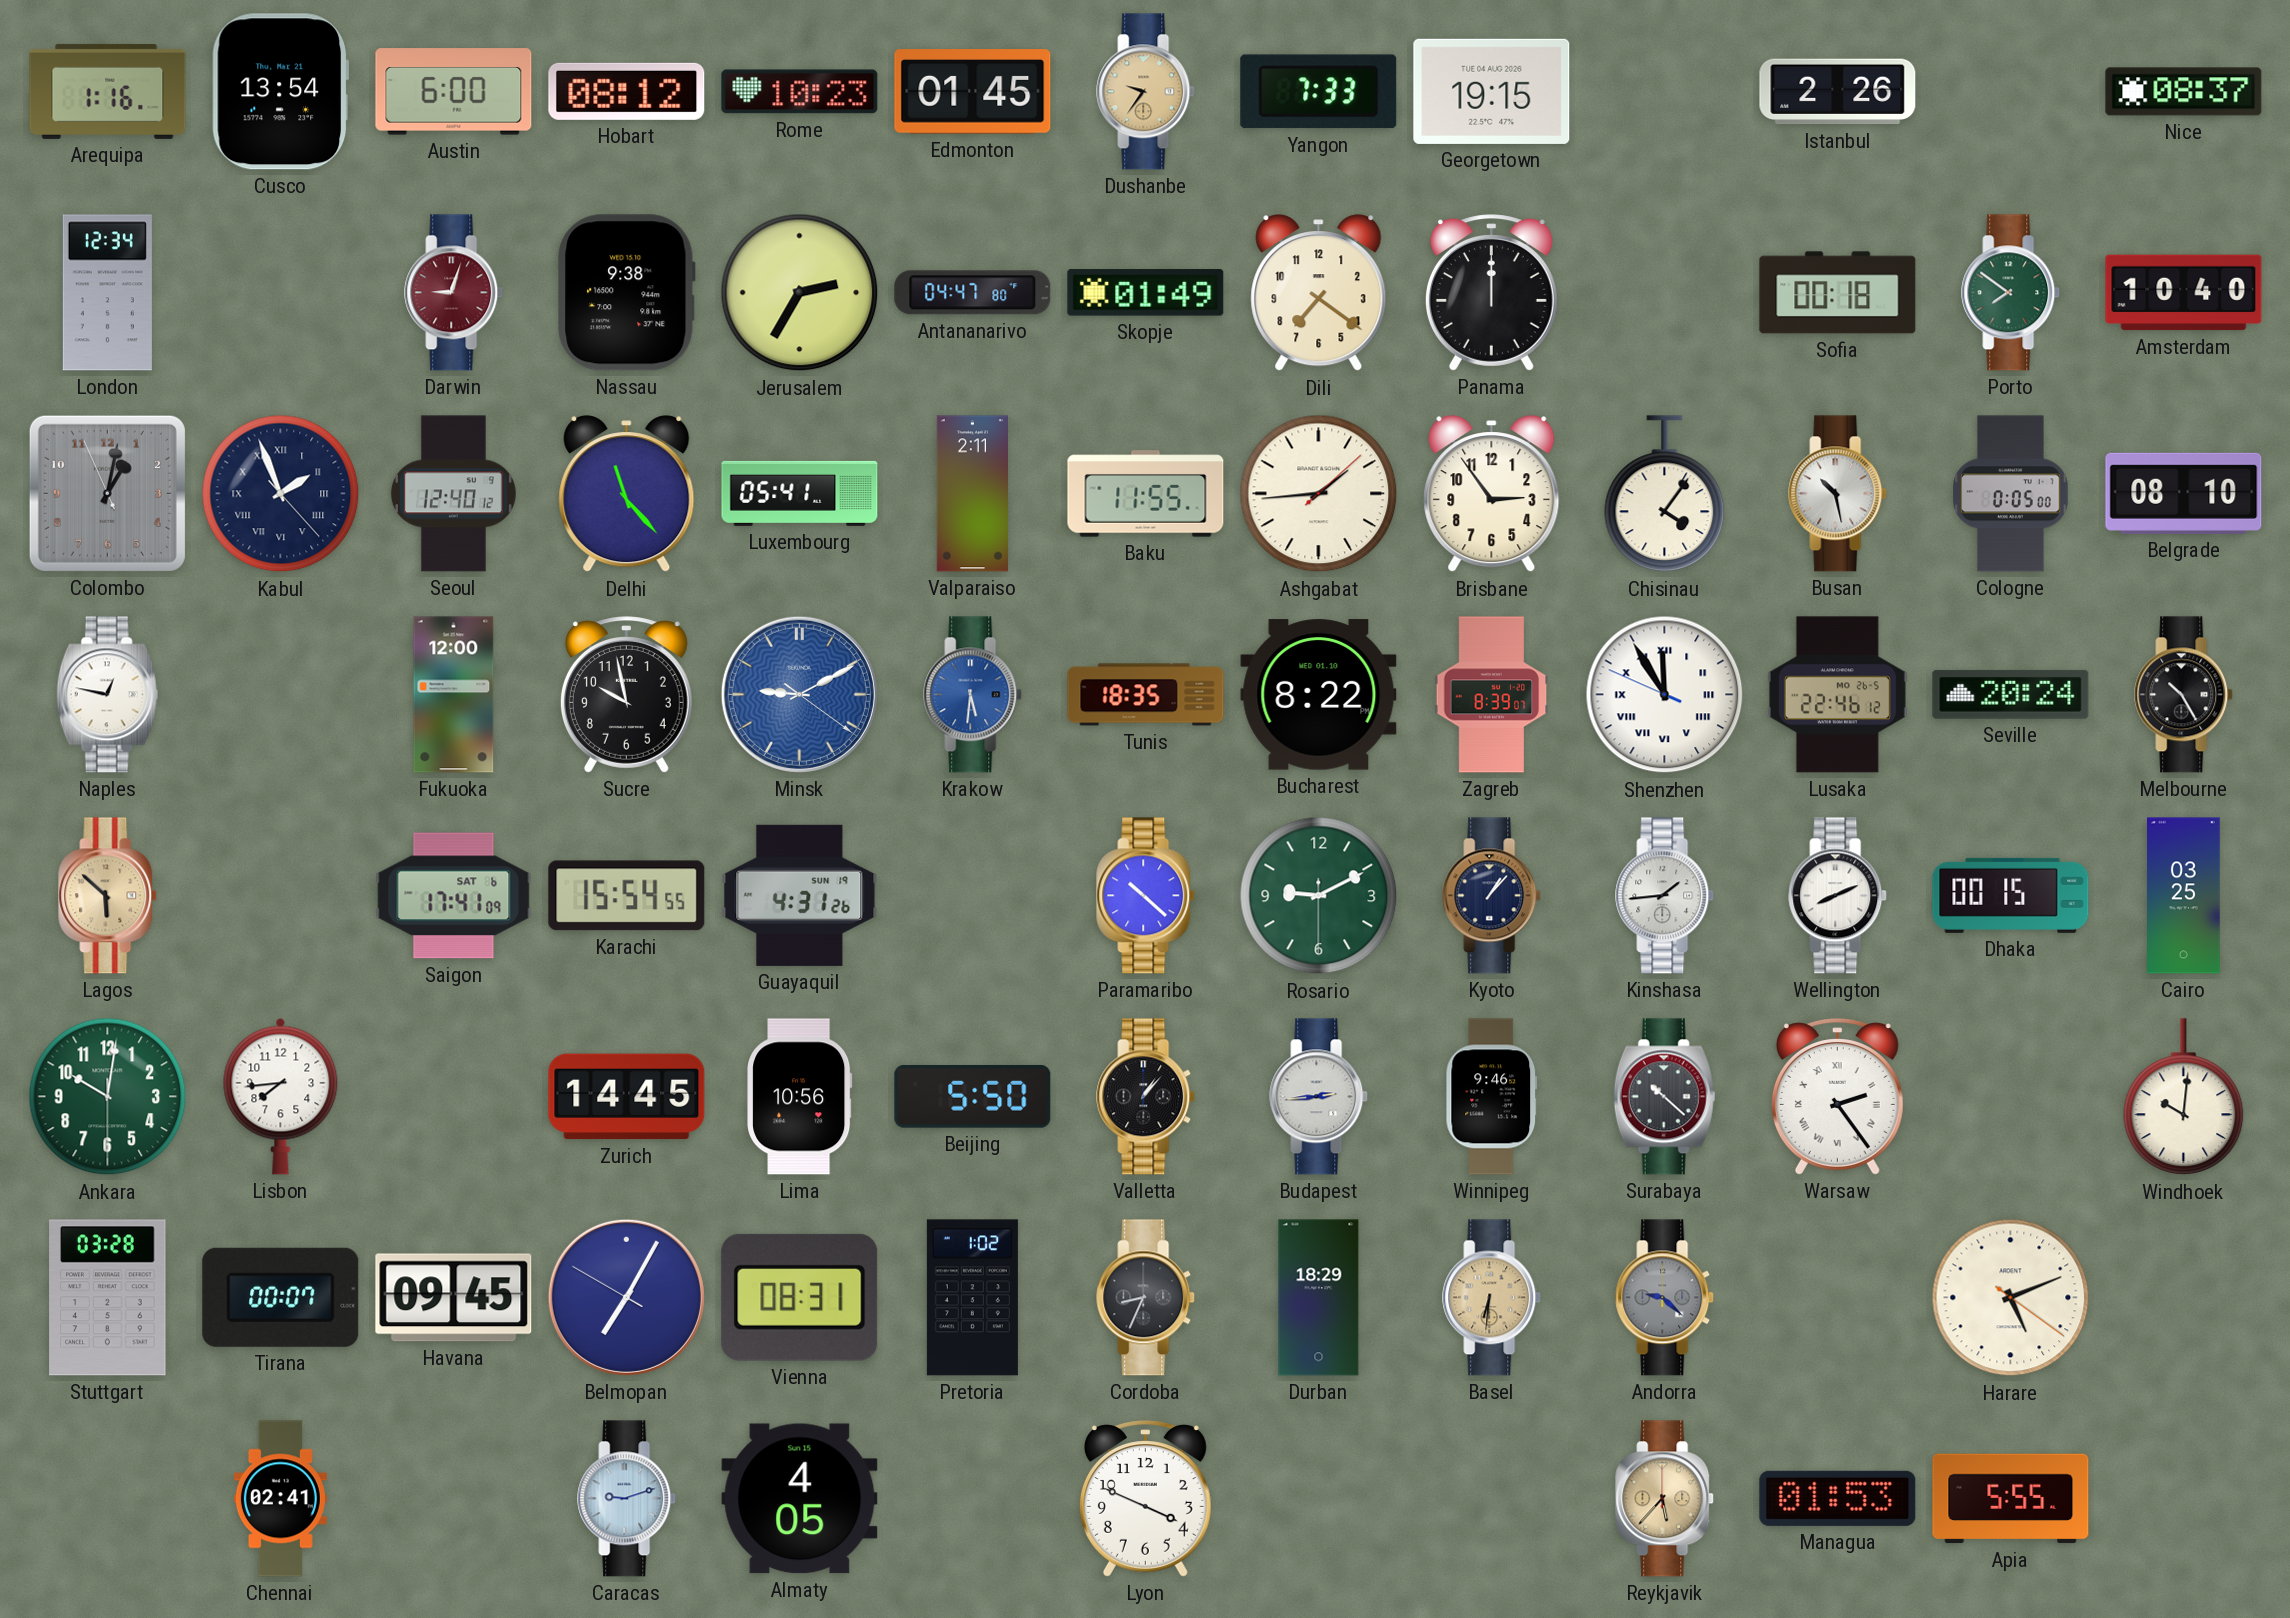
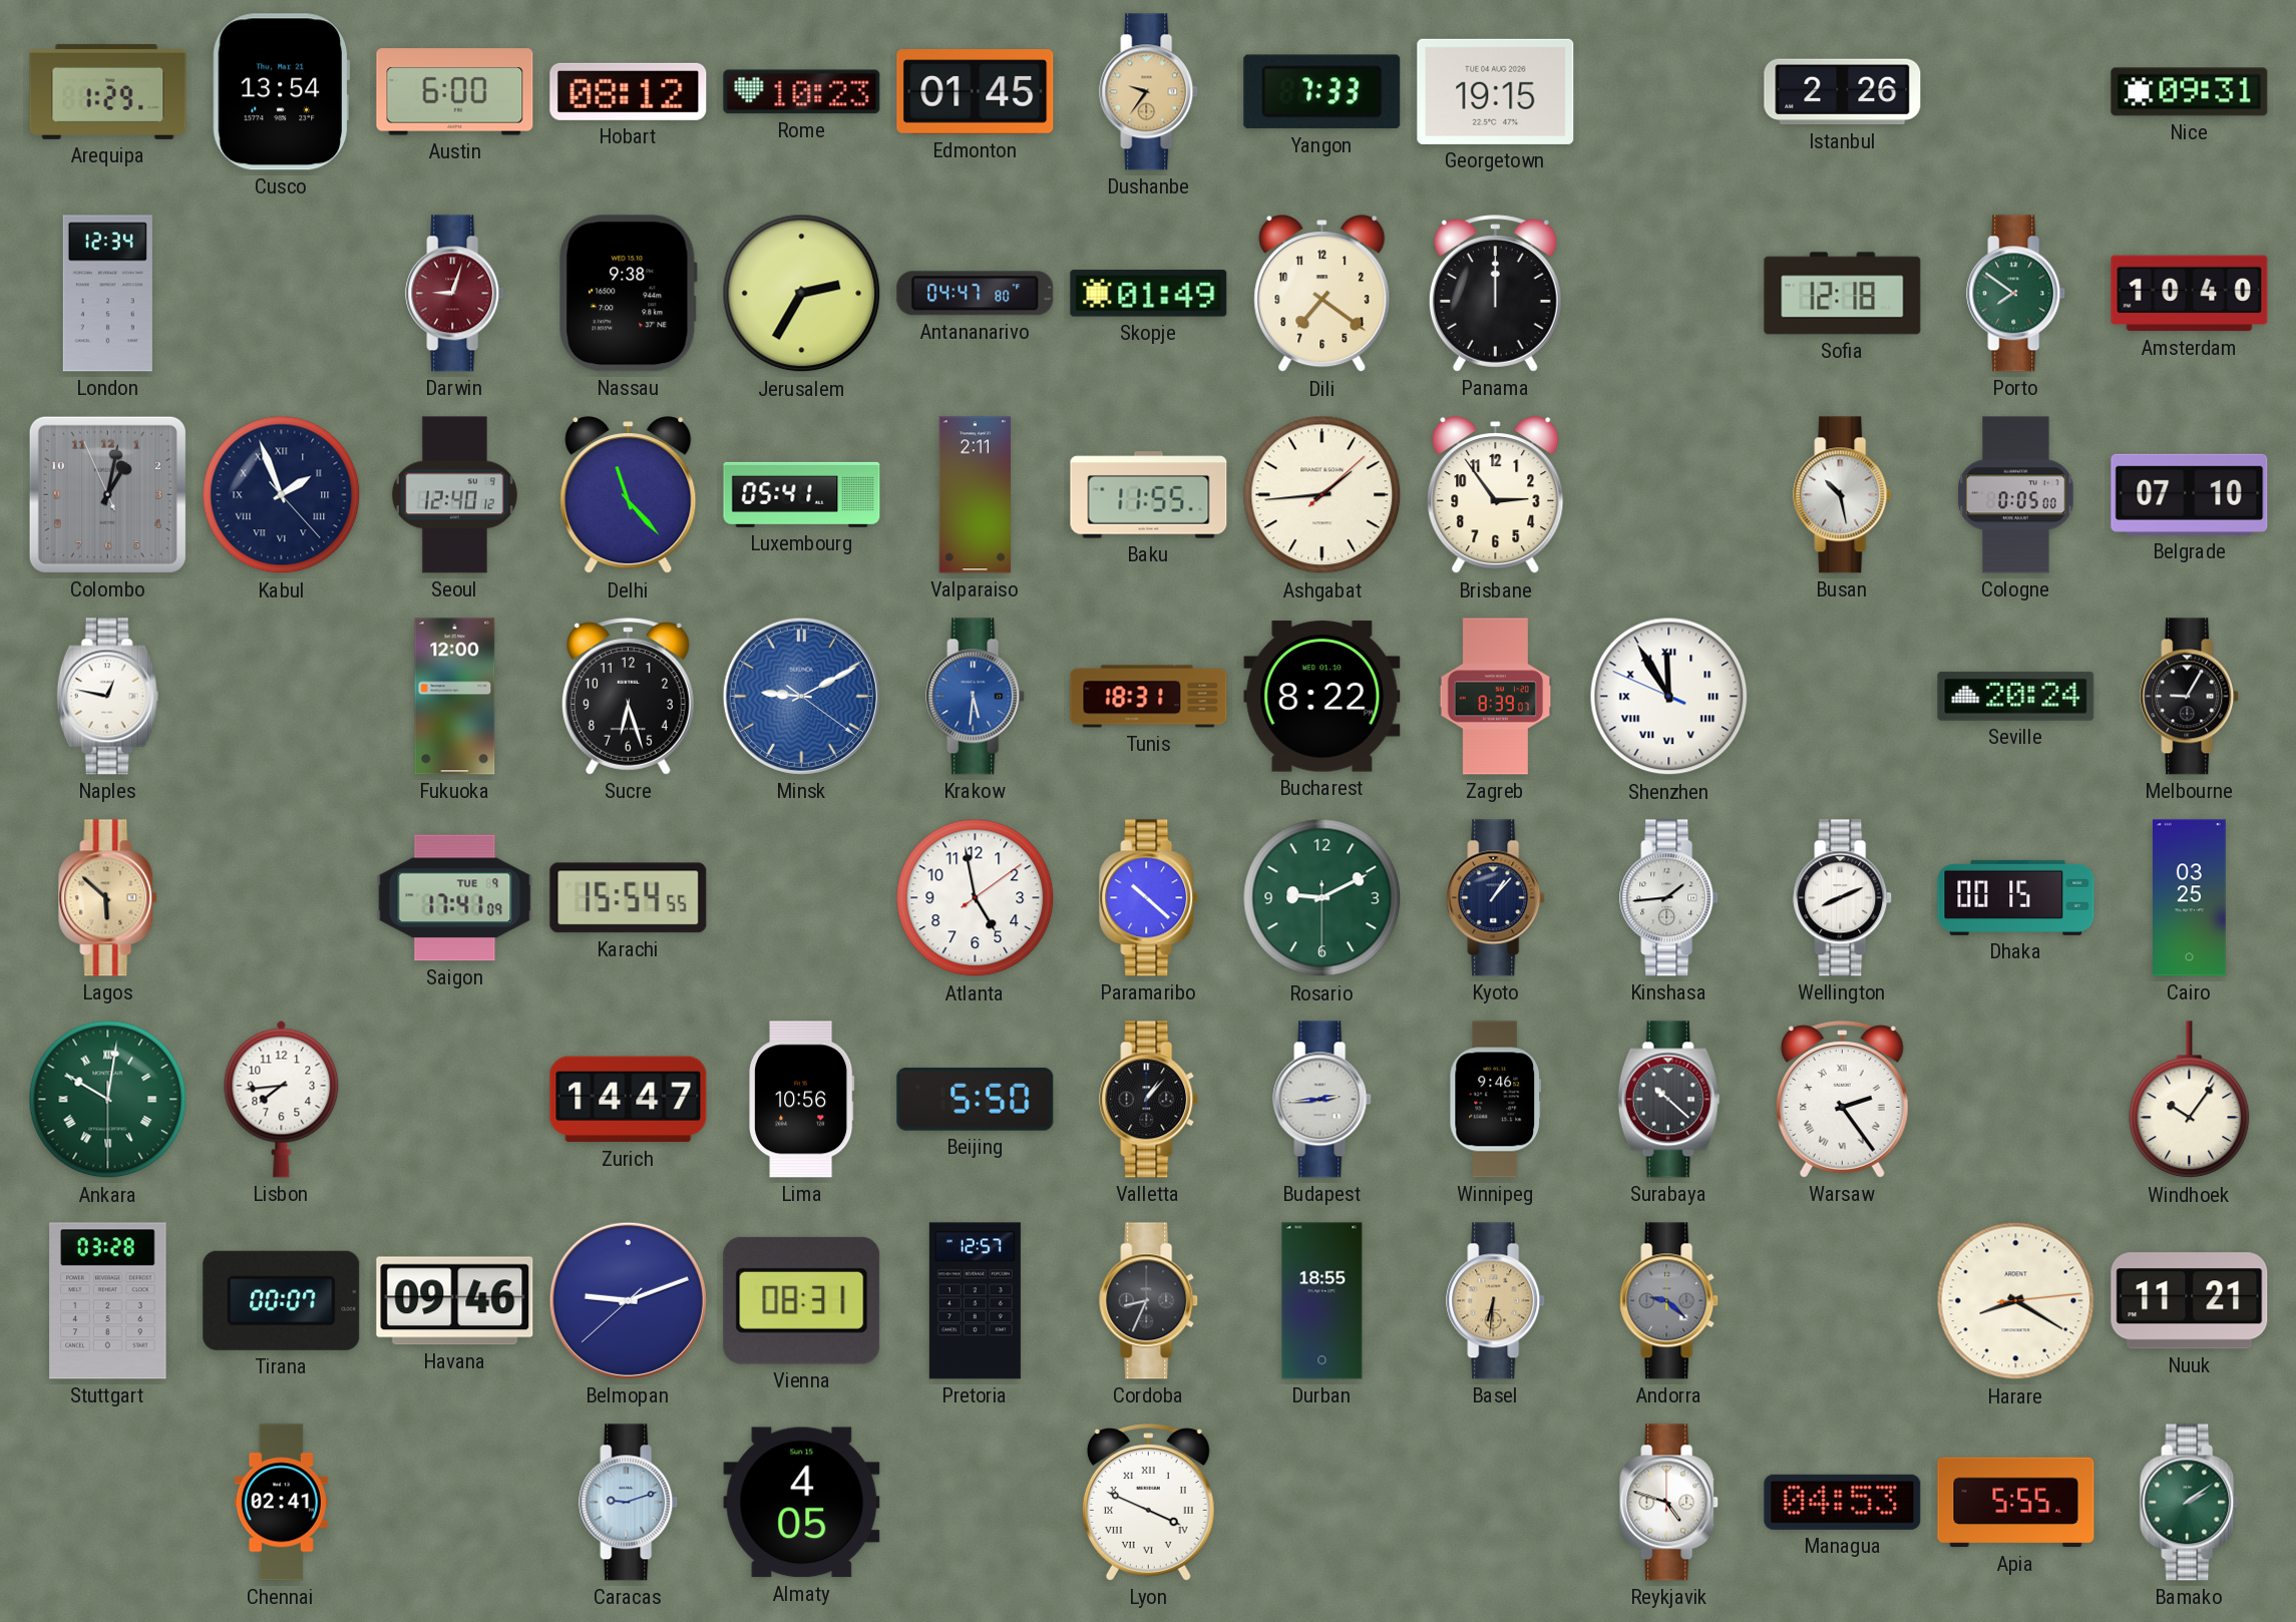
Arequipa: 1:16 -> 1:29 (108, 91)
Nice: 08:37 -> 09:31 (2190, 92)
Sofia: 00:18 -> 12:18 (1843, 294)
Chisinau: 4:06 -> none (1665, 494)
Belgrade: 08:10 -> 07:10 (2190, 494)
Sucre: 9:58 -> 6:27 (628, 697)
Tunis: 18:35 -> 18:31 (1149, 697)
Lusaka: 22:46 -> none (1837, 695)
Melbourne: 10:25 -> 9:05 (2190, 697)
Saigon date: SAT 6 -> TUE 9 (455, 898)
Guayaquil: 4:31 -> none (800, 895)
Atlanta: none -> 4:58 (976, 898)
Ankara numerals: Arabic -> Roman (108, 1100)
Zurich: 14:45 -> 14:47 (629, 1100)
Windhoek: 10:01 -> 10:06 (2190, 1100)
Havana: 09:45 -> 09:46 (455, 1301)
Belmopan: 7:04 -> 9:11 (628, 1300)
Pretoria: 1:02 -> 12:57 (975, 1301)
Durban: 18:29 -> 18:55 (1322, 1301)
Harare: 5:11 -> 8:20 (2016, 1301)
Nuuk: none -> 11:21 (2190, 1301)
Lyon numerals: Arabic -> Roman (1148, 1503)
Reykjavik: 5:37 -> 4:48 (1669, 1503)
Reykjavik dial: champagne -> white (1669, 1503)
Managua: 01:53 -> 04:53 (1843, 1502)
Bamako: none -> 2:09 (2190, 1503)
